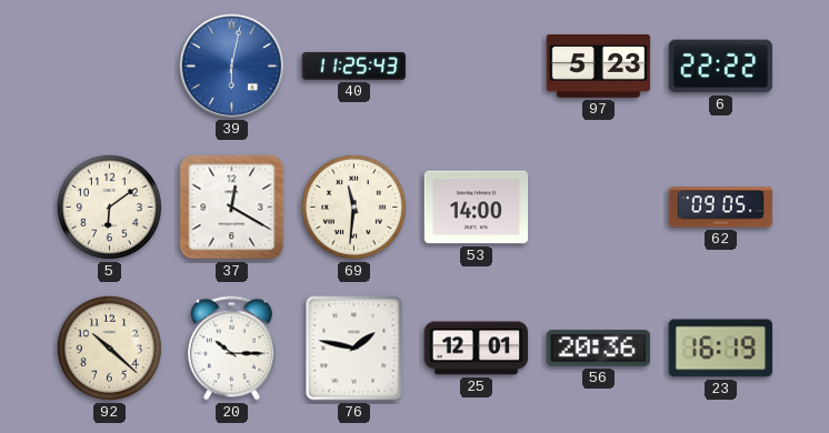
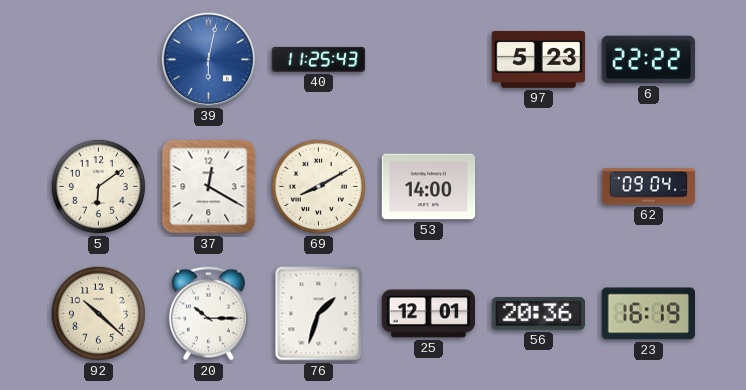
69: 11:31 -> 8:10 (318, 186)
62: 09:05 -> 09:04 (649, 187)
76: 1:47 -> 1:33 (319, 314)
